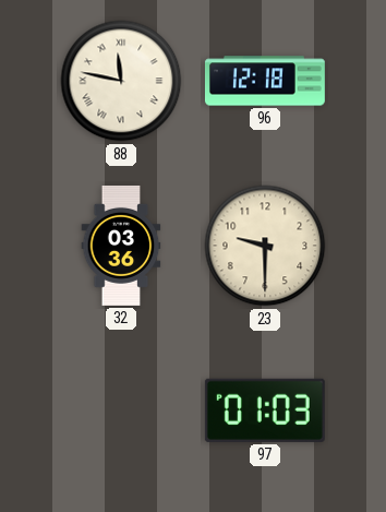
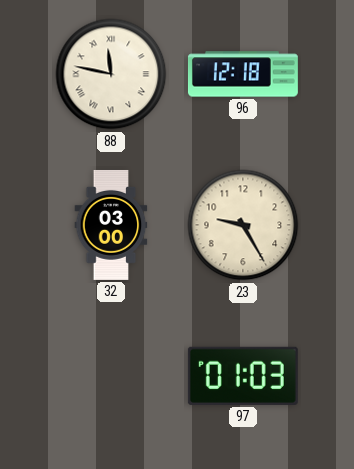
32: 03:36 -> 03:00 (111, 225)
23: 9:30 -> 9:25 (243, 225)
